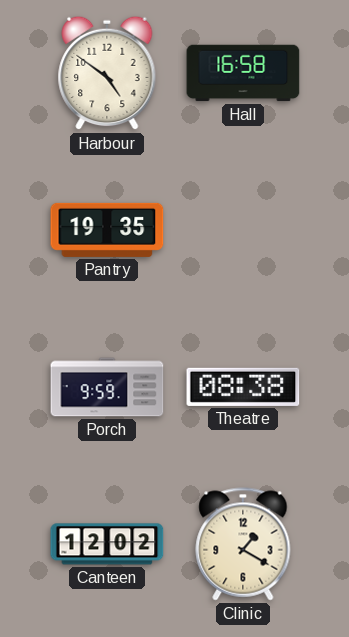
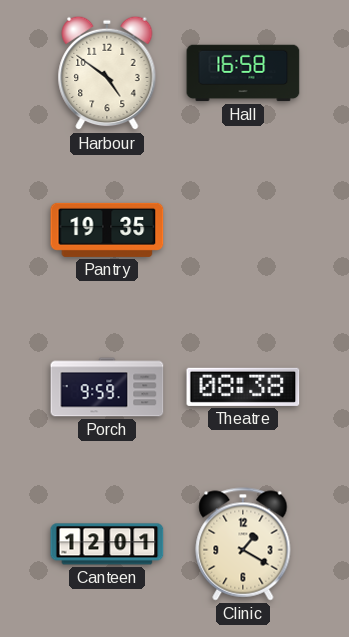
Canteen: 12:02 -> 12:01 (107, 544)
